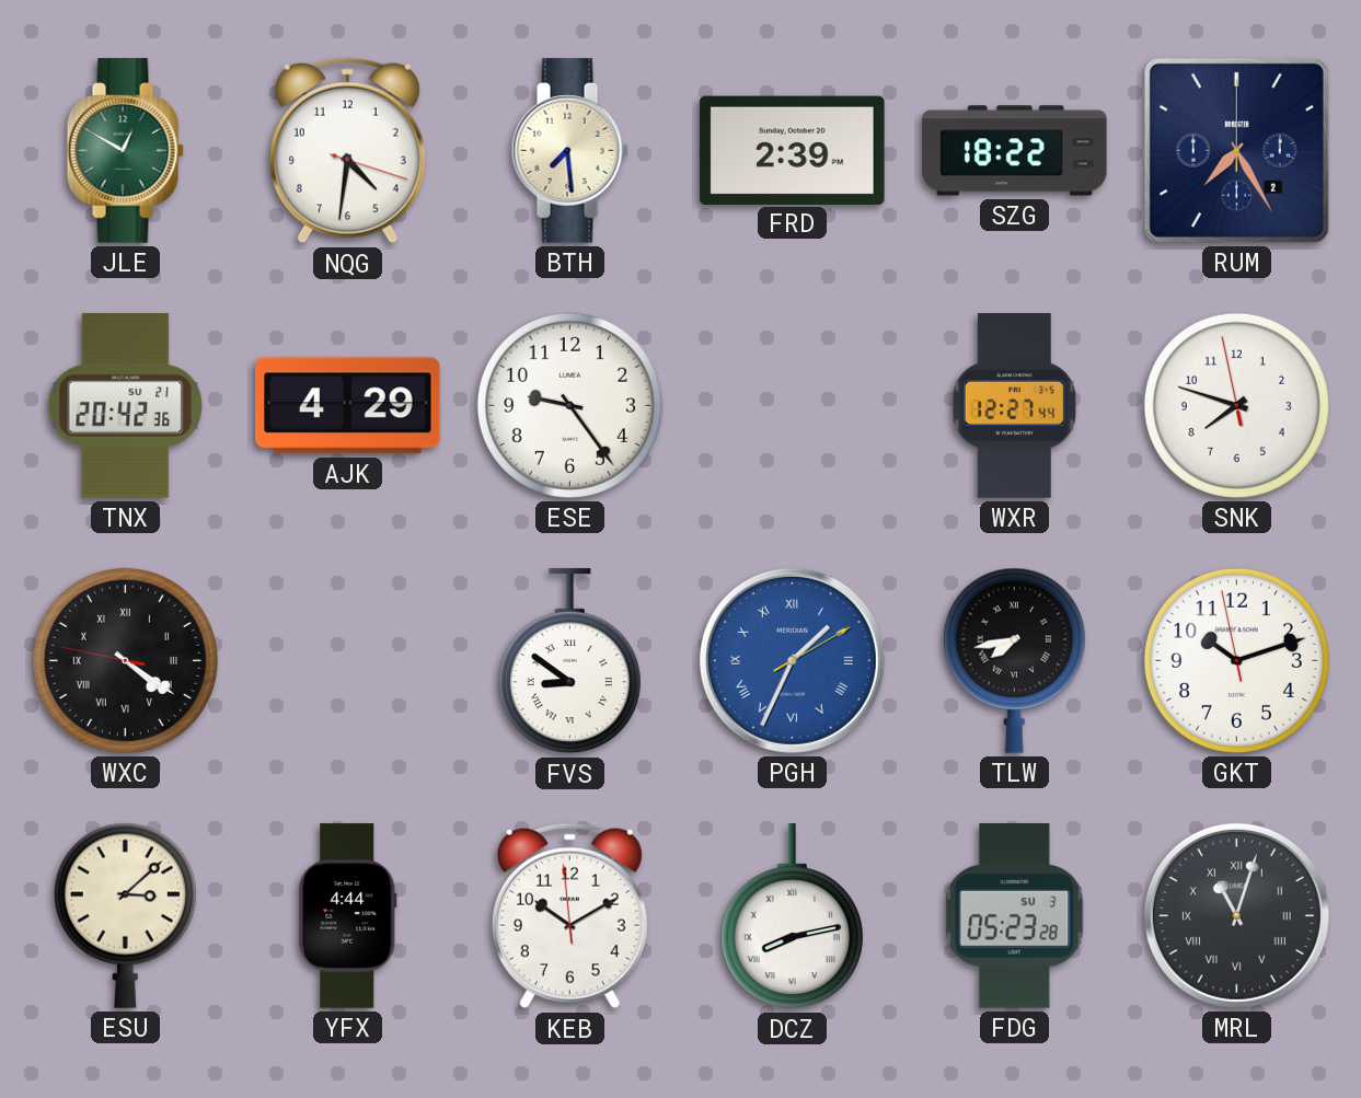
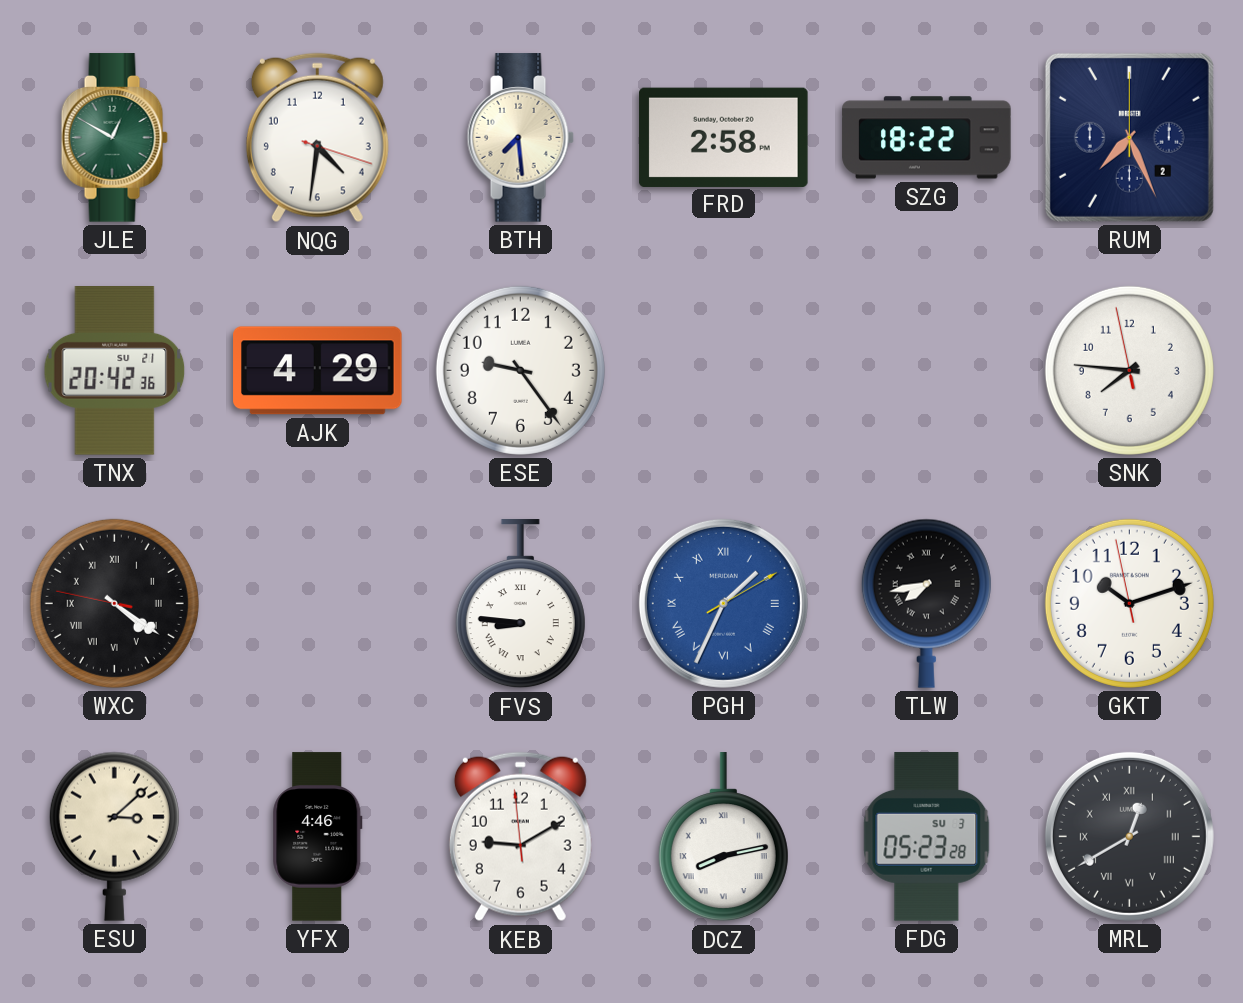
FRD: 2:39 -> 2:58 (724, 137)
RUM: 7:25 -> 7:26 (1129, 137)
WXR: 12:27 -> none (1014, 406)
SNK: 7:47 -> 7:45 (1129, 370)
FVS: 8:51 -> 8:46 (520, 604)
YFX: 4:44 -> 4:46 (318, 837)
KEB: 10:09 -> 9:09 (520, 837)
MRL: 11:03 -> 12:40 (1129, 836)
